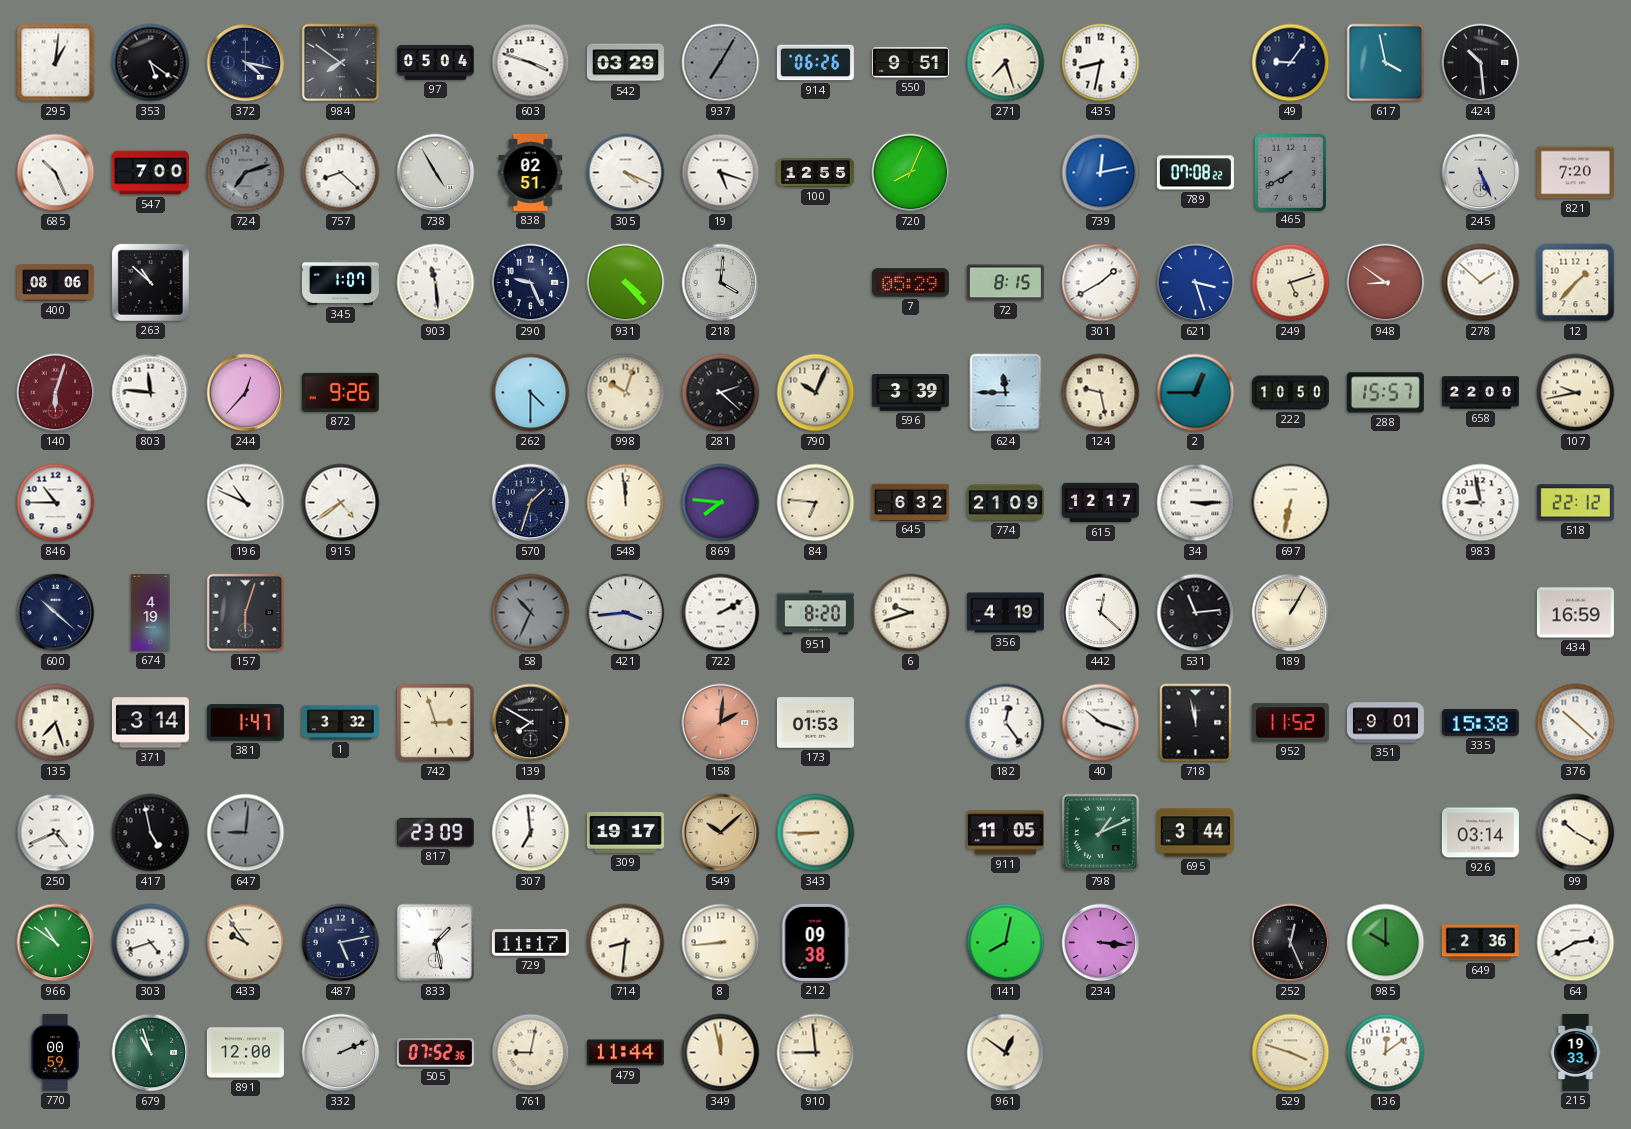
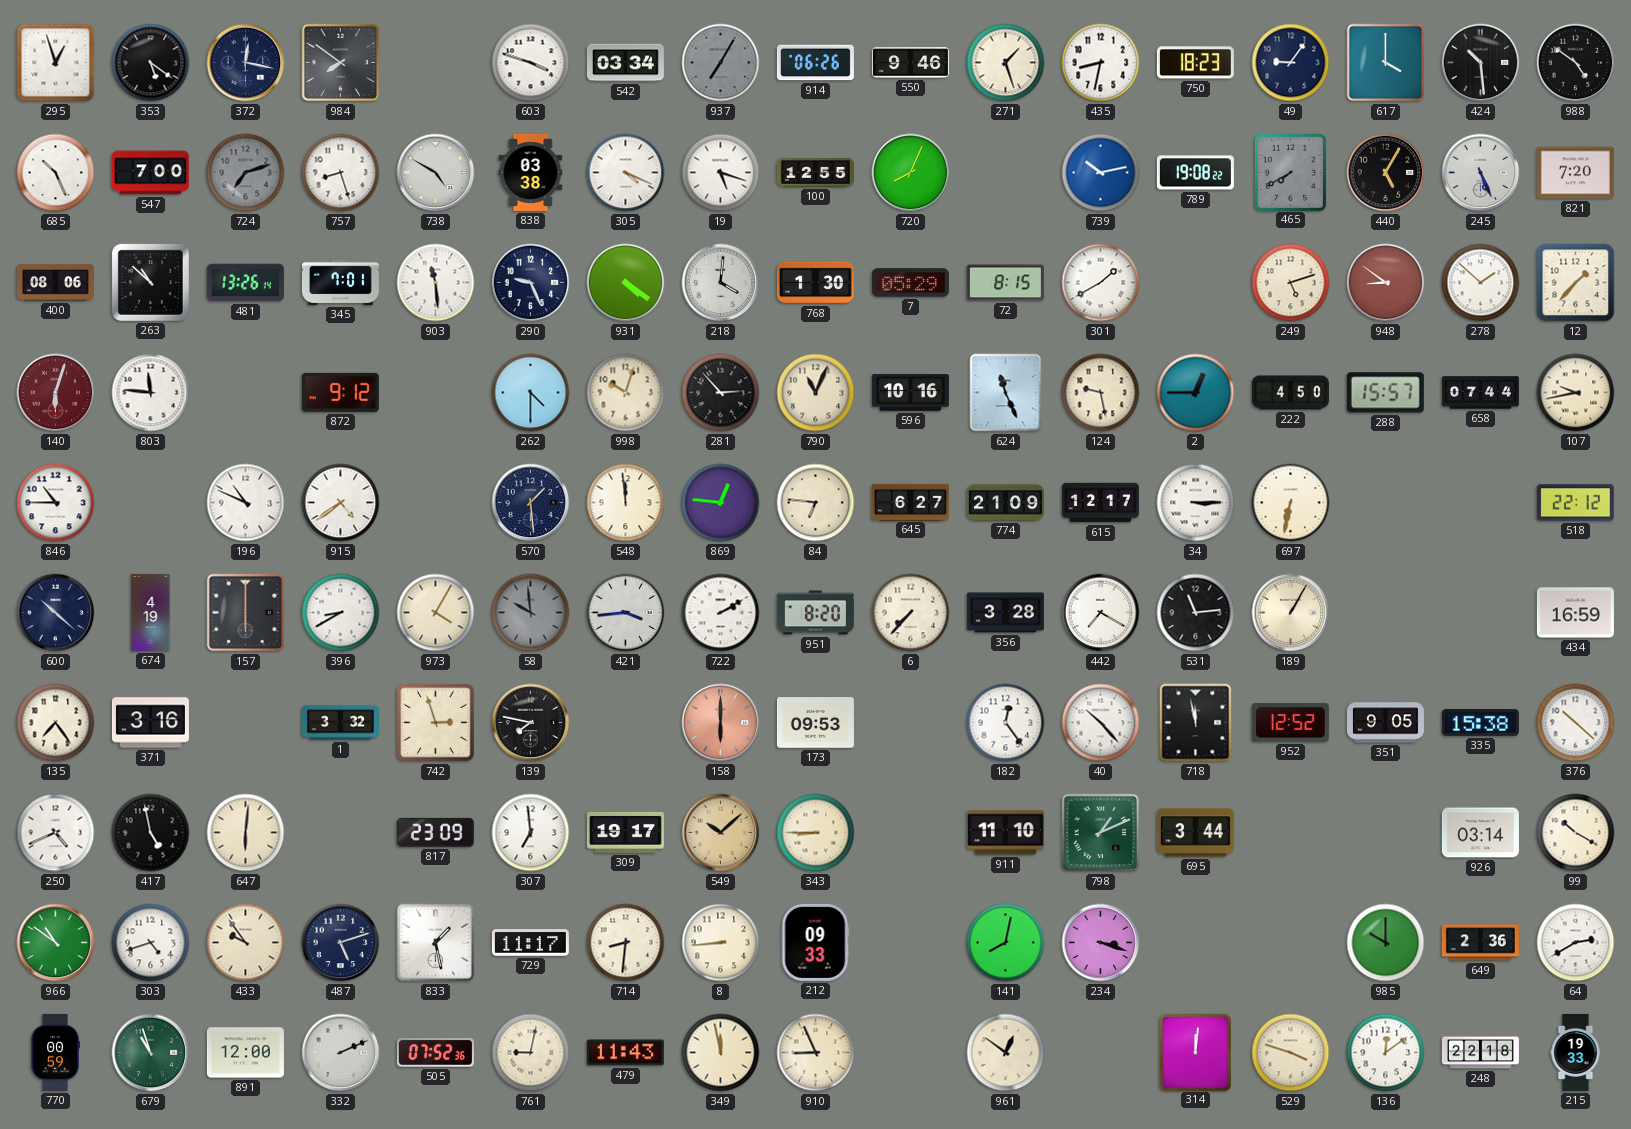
295: 1:01 -> 12:57 (56, 63)
372: 4:17 -> 12:17 (246, 63)
97: 05:04 -> none (435, 63)
542: 03:29 -> 03:34 (625, 63)
550: 9:51 -> 9:46 (910, 63)
271: 7:27 -> 1:27 (1006, 63)
750: none -> 18:23 (1195, 63)
617: 3:58 -> 4:00 (1386, 63)
988: none -> 4:51 (1576, 63)
757: 8:22 -> 8:27 (341, 173)
738: 4:55 -> 4:50 (436, 173)
838: 02:51 -> 03:38 (531, 172)
739: 12:13 -> 10:13 (1101, 173)
789: 07:08 -> 19:08 (1195, 173)
440: none -> 5:05 (1386, 173)
481: none -> 13:26 (245, 283)
345: 1:07 -> 7:01 (340, 282)
931: 4:23 -> 4:21 (626, 283)
768: none -> 1:30 (815, 283)
621: 3:27 -> none (1196, 283)
244: 12:37 -> none (246, 393)
872: 9:26 -> 9:12 (340, 392)
281: 2:22 -> 2:53 (721, 393)
790: 10:04 -> 11:04 (816, 393)
596: 3:39 -> 10:16 (910, 393)
624: 11:45 -> 11:26 (1006, 393)
222: 10:50 -> 4:50 (1290, 393)
658: 22:00 -> 07:44 (1480, 393)
570: 1:33 -> 1:29 (531, 503)
869: 7:46 -> 12:46 (721, 503)
645: 6:32 -> 6:27 (910, 502)
983: 8:58 -> none (1481, 503)
157: 6:03 -> 6:00 (246, 613)
396: none -> 8:40 (341, 613)
973: none -> 4:05 (436, 613)
58: 10:34 -> 9:59 (531, 613)
6: 9:42 -> 7:37 (911, 613)
356: 4:19 -> 3:28 (1005, 613)
442: 12:22 -> 7:20 (1101, 613)
135: 7:27 -> 7:24 (56, 723)
371: 3:14 -> 3:16 (150, 723)
381: 1:47 -> none (245, 723)
139: 7:50 -> 7:47 (531, 723)
158: 2:01 -> 6:00 (721, 723)
173: 01:53 -> 09:53 (815, 723)
40: 10:18 -> 10:23 (1101, 723)
952: 11:52 -> 12:52 (1290, 723)
351: 9:01 -> 9:05 (1385, 723)
647: 9:01 -> 6:01 (246, 833)
647 dial: grey -> cream (246, 833)
911: 11:05 -> 11:10 (1005, 833)
487: 5:13 -> 5:12 (341, 943)
212: 09:38 -> 09:33 (815, 942)
234: 3:16 -> 3:18 (1101, 943)
252: 12:26 -> none (1291, 943)
479: 11:44 -> 11:43 (625, 1053)
910: 8:59 -> 8:56 (816, 1053)
314: none -> 12:01 (1195, 1052)
248: none -> 22:18 (1480, 1053)
